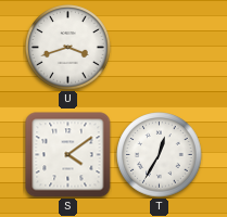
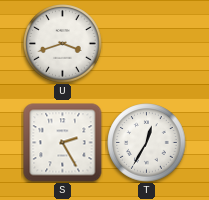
S: 4:09 -> 2:25 (63, 143)
